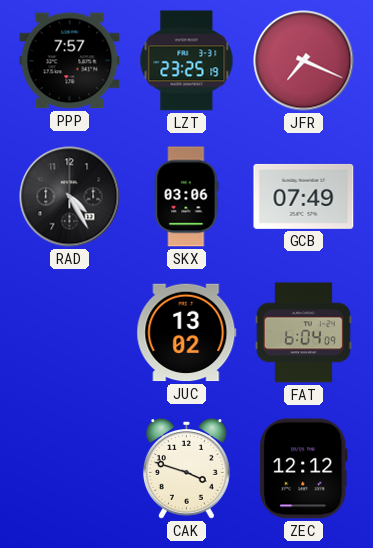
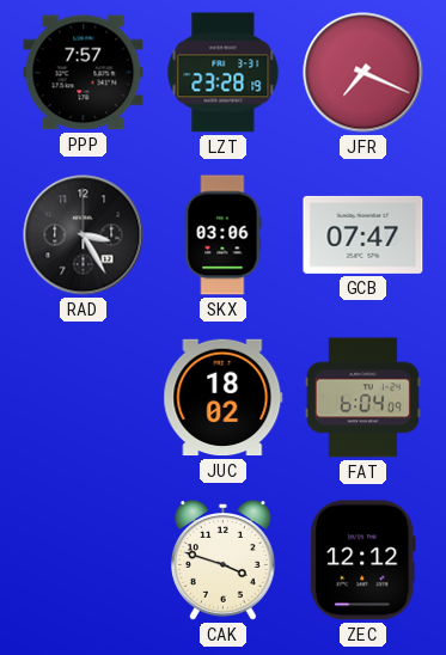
LZT: 23:25 -> 23:28 (224, 73)
RAD: 4:25 -> 3:25 (84, 235)
GCB: 07:49 -> 07:47 (363, 234)
JUC: 13:02 -> 18:02 (224, 398)
